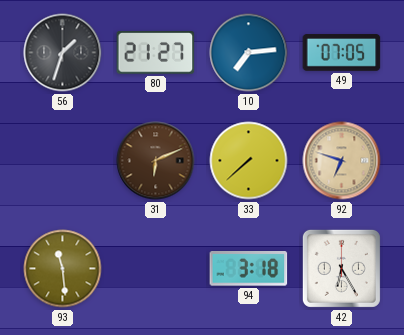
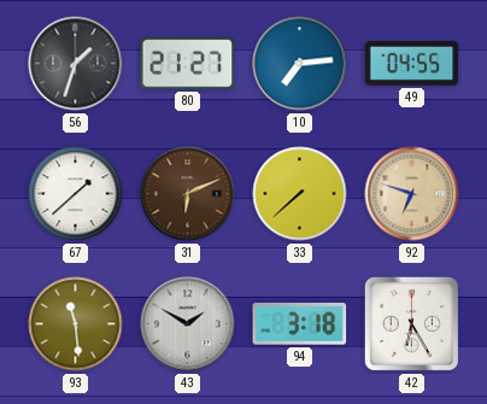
49: 07:05 -> 04:55 (412, 64)
67: none -> 1:38 (76, 194)
43: none -> 1:50 (188, 324)
